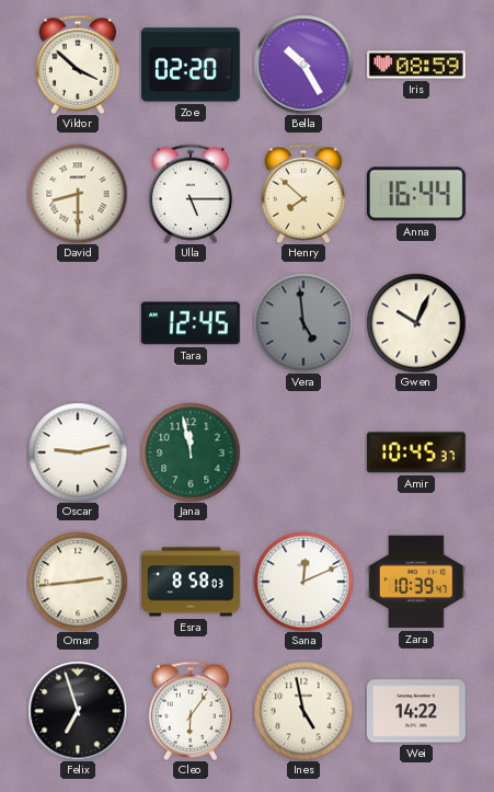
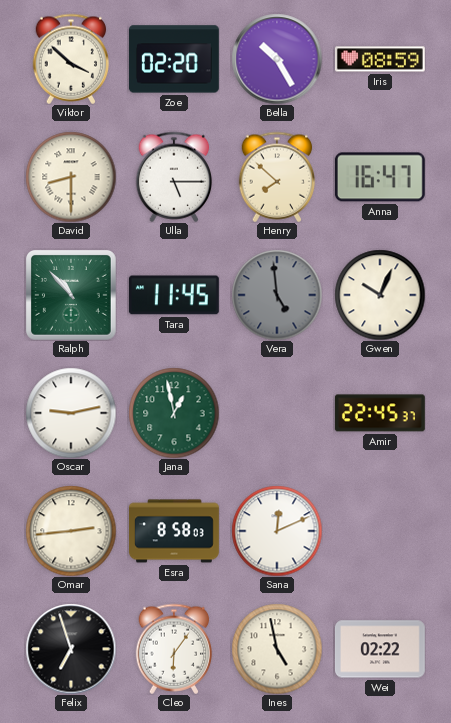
Anna: 16:44 -> 16:47 (380, 177)
Ralph: none -> 10:53 (71, 295)
Tara: 12:45 -> 11:45 (174, 295)
Jana: 11:58 -> 12:58 (174, 413)
Amir: 10:45 -> 22:45 (380, 413)
Zara: 10:39 -> none (416, 582)
Wei: 14:22 -> 02:22 (380, 649)
